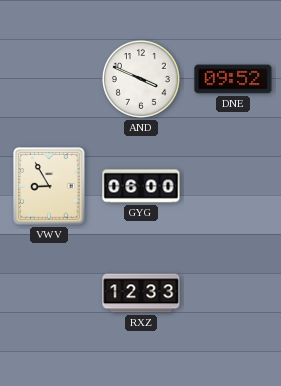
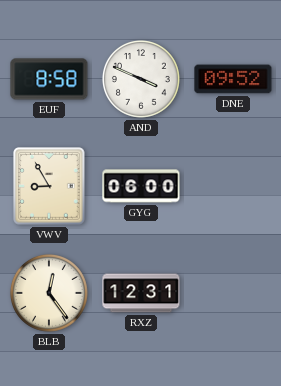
EUF: none -> 8:58 (49, 79)
BLB: none -> 12:24 (49, 293)
RXZ: 12:33 -> 12:31 (141, 293)
